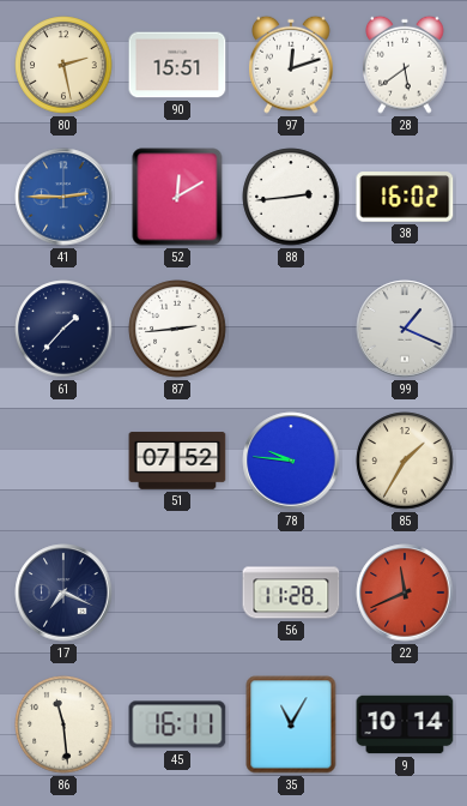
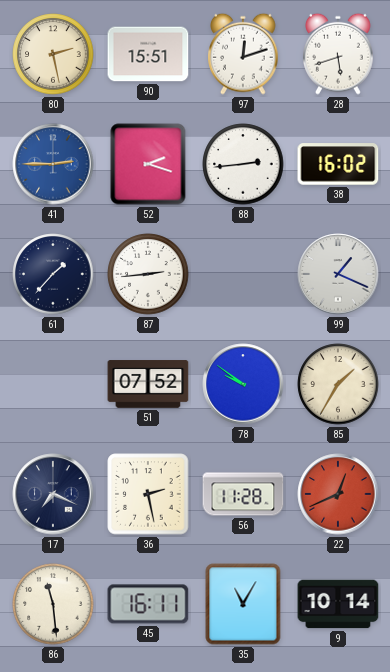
28: 5:39 -> 5:42 (338, 54)
52: 12:10 -> 2:18 (148, 164)
78: 9:46 -> 9:51 (243, 384)
36: none -> 2:28 (148, 494)
22: 11:41 -> 12:41 (338, 494)
